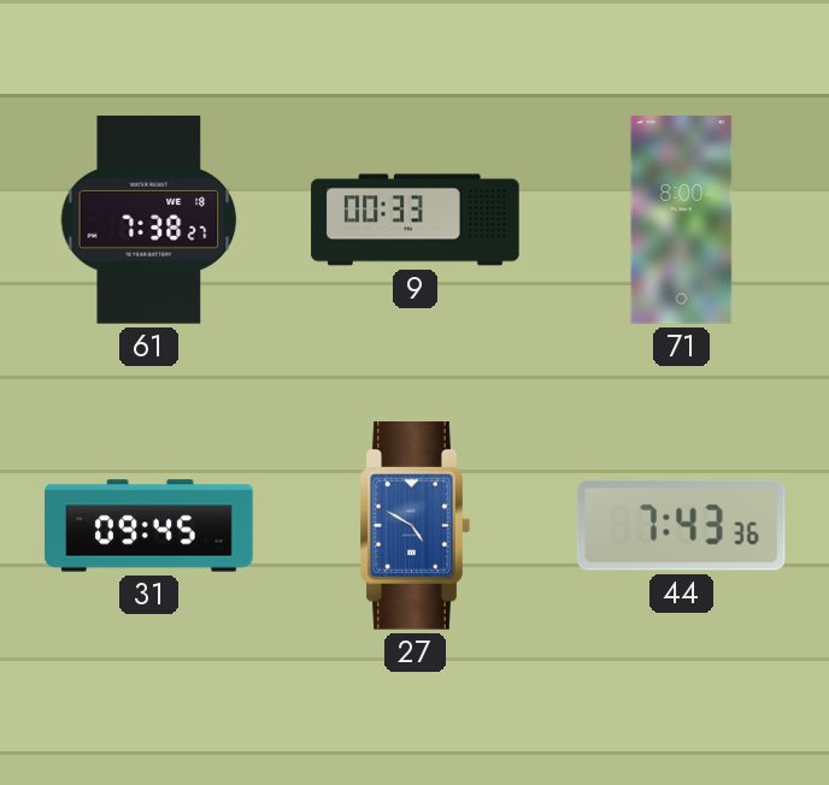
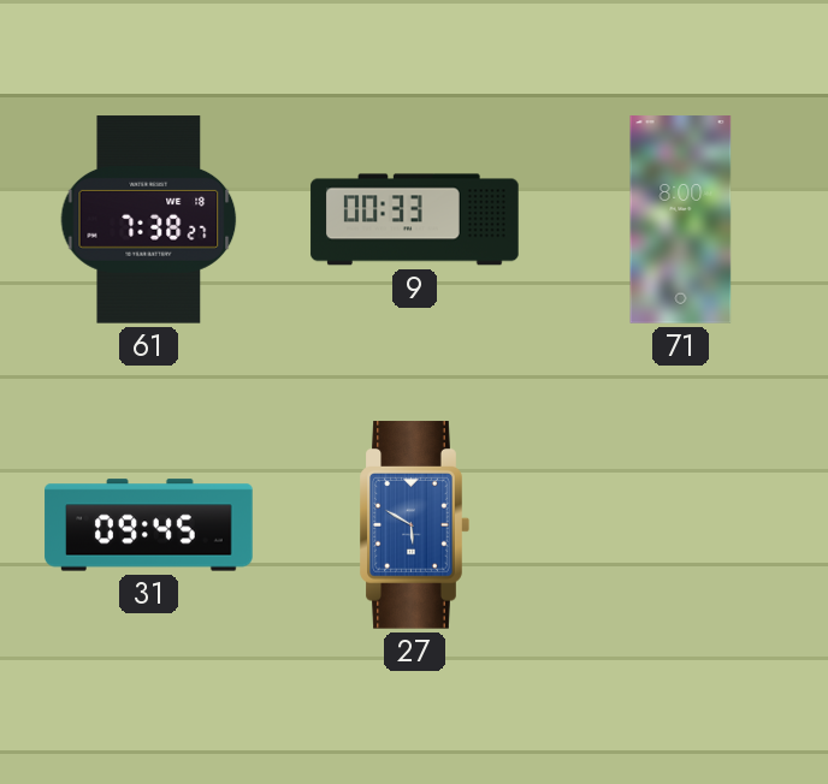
27: 4:50 -> 5:50 (414, 525)
44: 7:43 -> none (681, 525)
